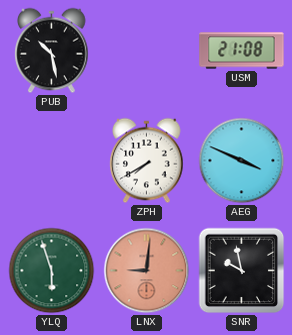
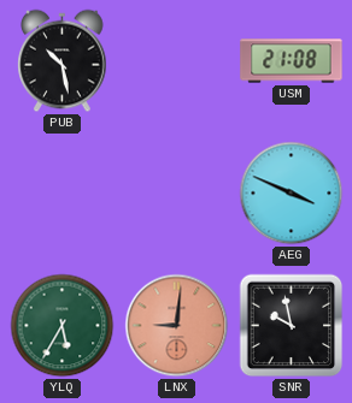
ZPH: 7:40 -> none (147, 161)
YLQ: 5:57 -> 5:35 (63, 326)
